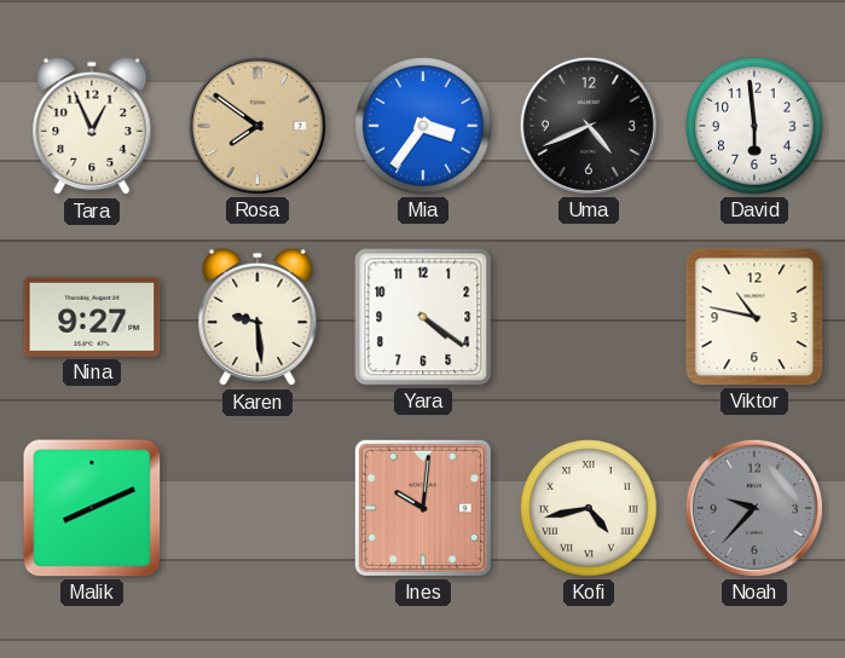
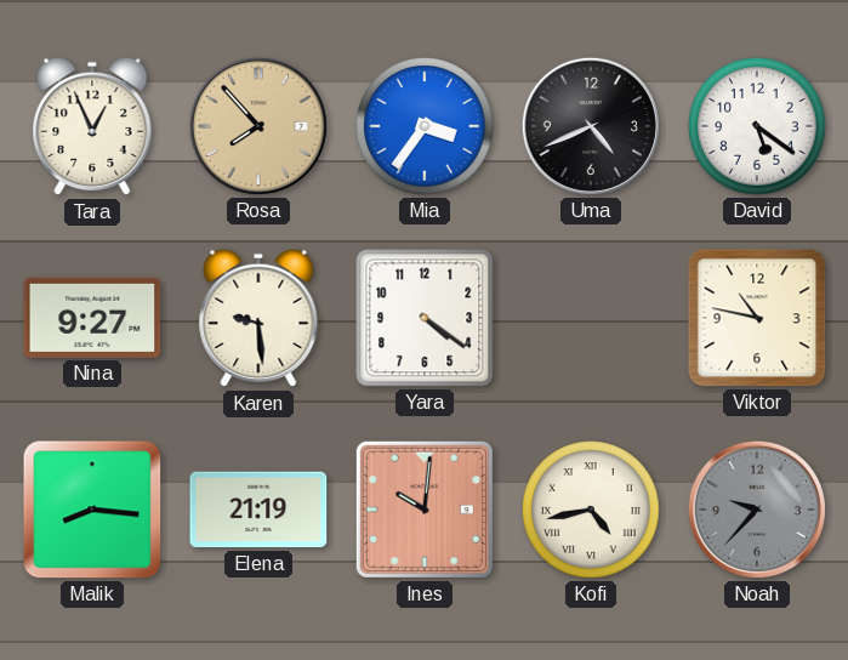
Rosa: 7:51 -> 7:53 (258, 126)
David: 5:59 -> 5:21 (757, 126)
Malik: 8:11 -> 8:16 (92, 510)
Elena: none -> 21:19 (258, 510)
